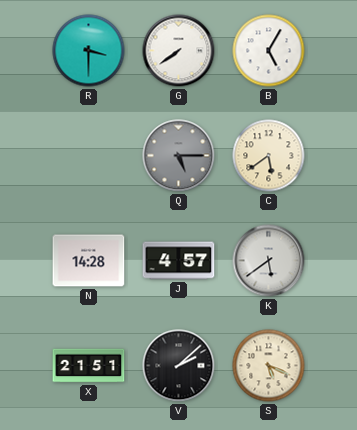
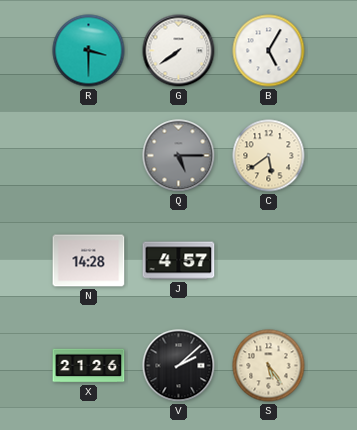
K: 5:39 -> none (269, 261)
X: 21:51 -> 21:26 (89, 366)
S: 5:19 -> 5:24 (269, 366)
